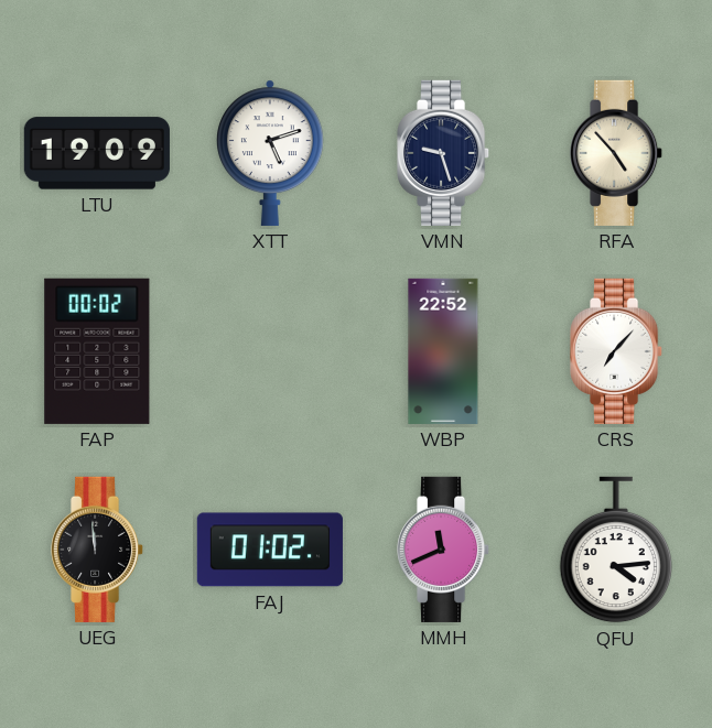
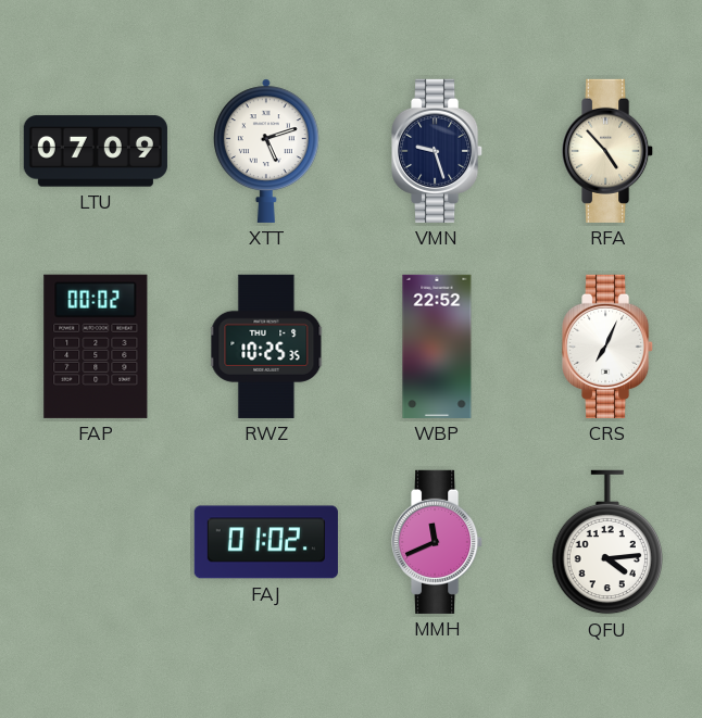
LTU: 19:09 -> 07:09 (96, 151)
RWZ: none -> 10:25 (266, 347)
CRS: 7:07 -> 7:04 (609, 347)
UEG: 11:59 -> none (98, 550)
